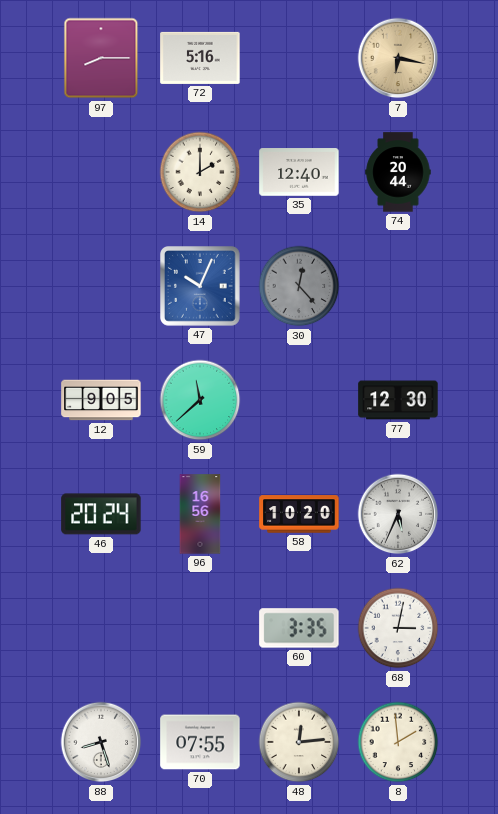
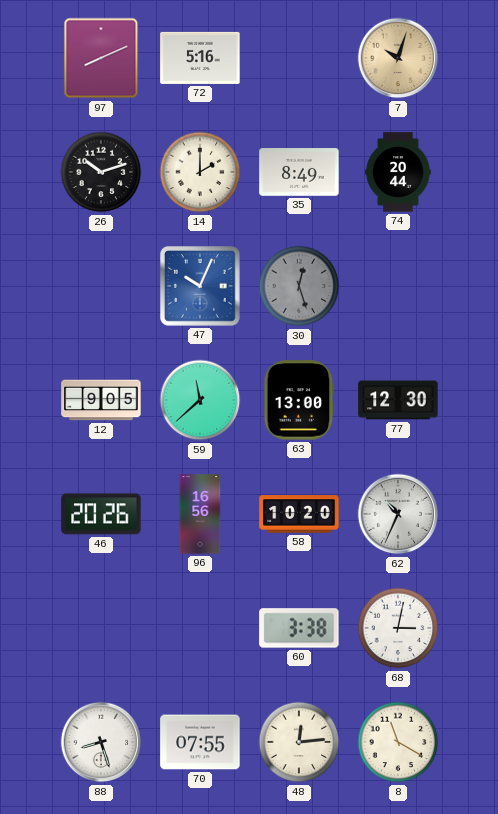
97: 8:15 -> 8:11 (101, 58)
7: 6:17 -> 10:03 (398, 58)
26: none -> 10:12 (101, 172)
35: 12:40 -> 8:49 (299, 172)
30: 12:23 -> 12:27 (299, 286)
63: none -> 13:00 (299, 400)
46: 20:24 -> 20:26 (101, 514)
62: 5:34 -> 10:34 (398, 514)
60: 3:35 -> 3:38 (299, 628)
8: 1:59 -> 11:20 (398, 742)
